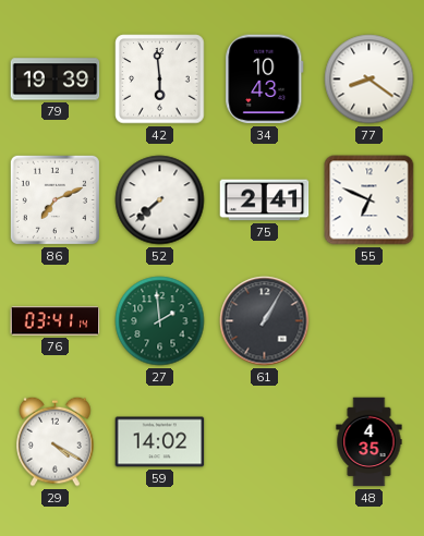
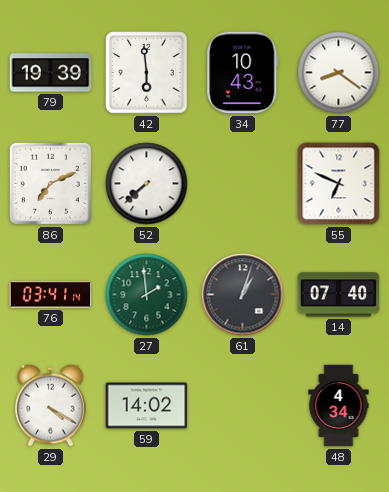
75: 2:41 -> none (265, 200)
61: 1:05 -> 1:03 (243, 295)
14: none -> 07:40 (339, 295)
48: 4:35 -> 4:34 (339, 406)
